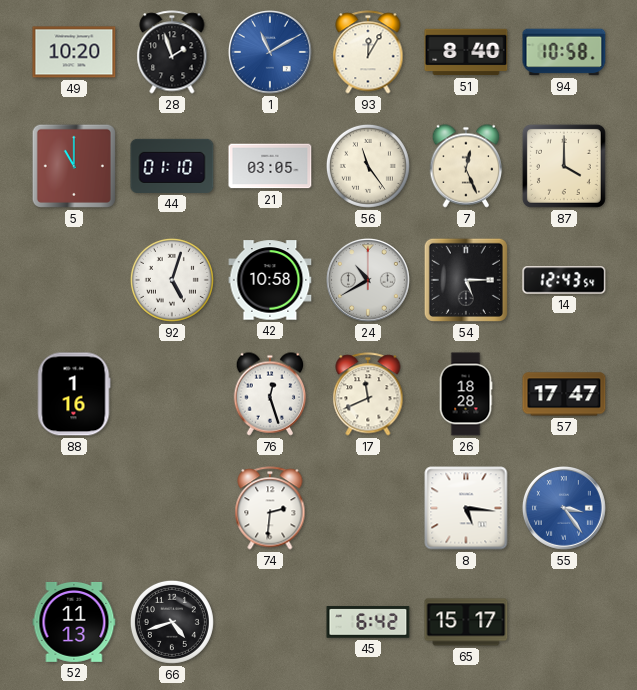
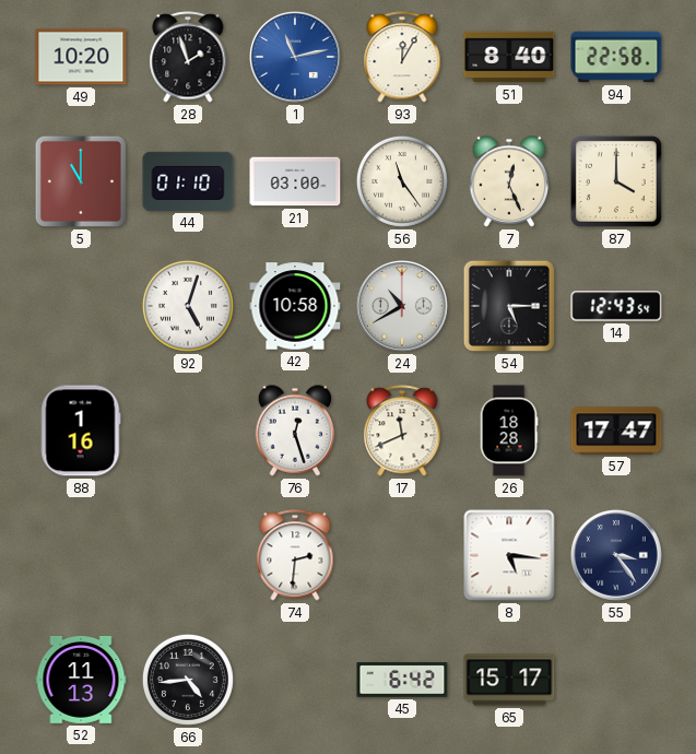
1: 11:10 -> 11:13 (296, 58)
94: 10:58 -> 22:58 (616, 57)
21: 03:05 -> 03:00 (295, 181)
55 dial: blue -> navy (617, 556)
66: 4:42 -> 4:44 (188, 680)
